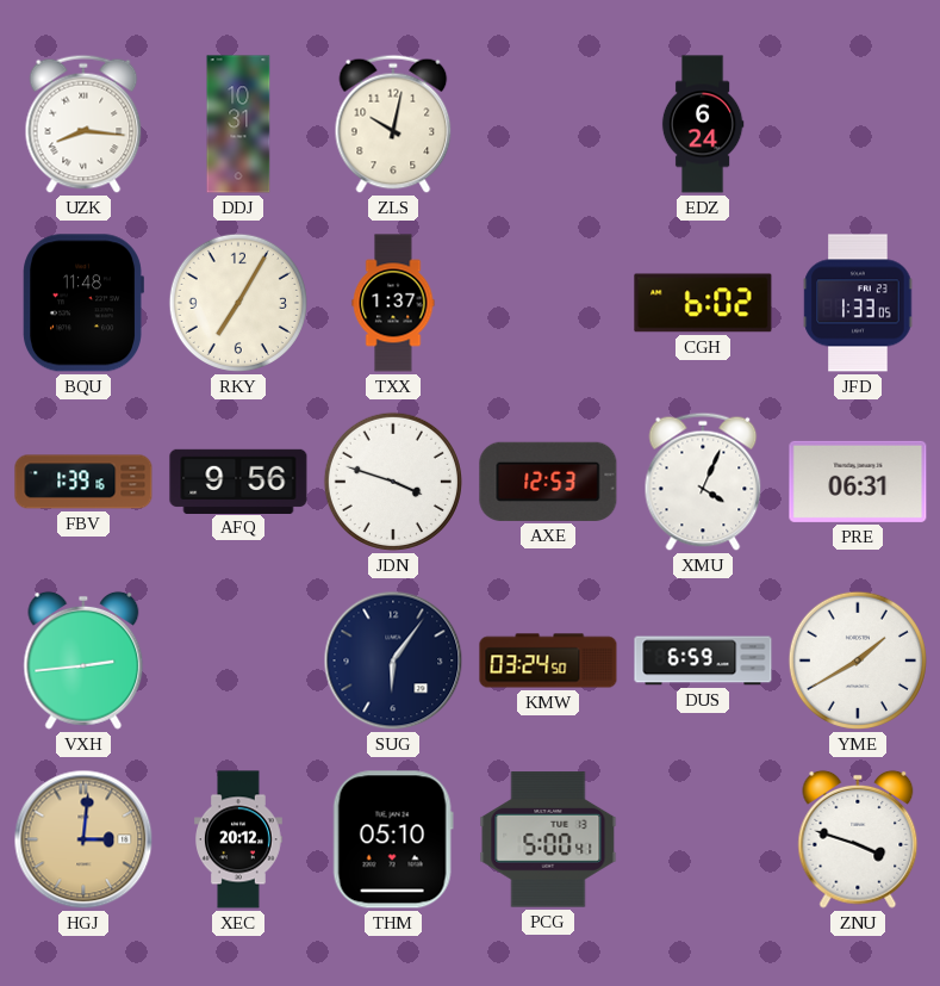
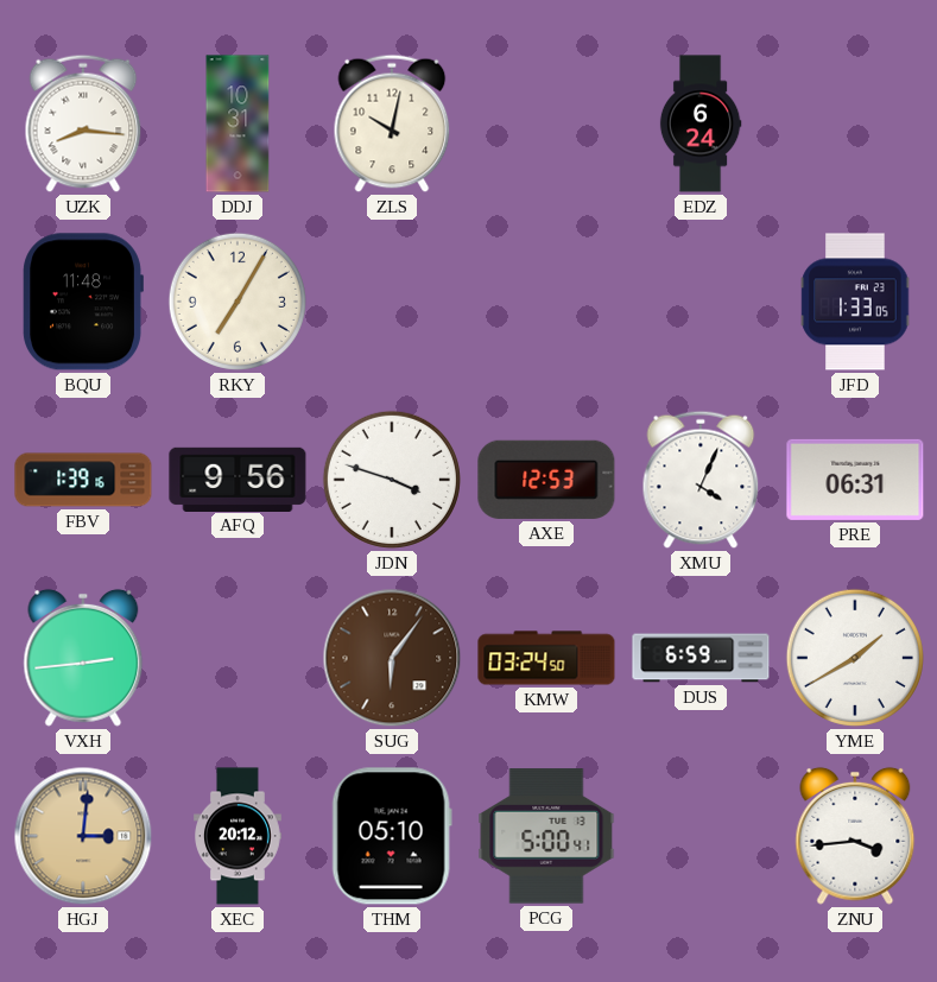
TXX: 1:37 -> none (393, 303)
CGH: 6:02 -> none (703, 303)
SUG dial: navy -> brown (392, 658)
ZNU: 3:48 -> 3:44 (855, 836)
